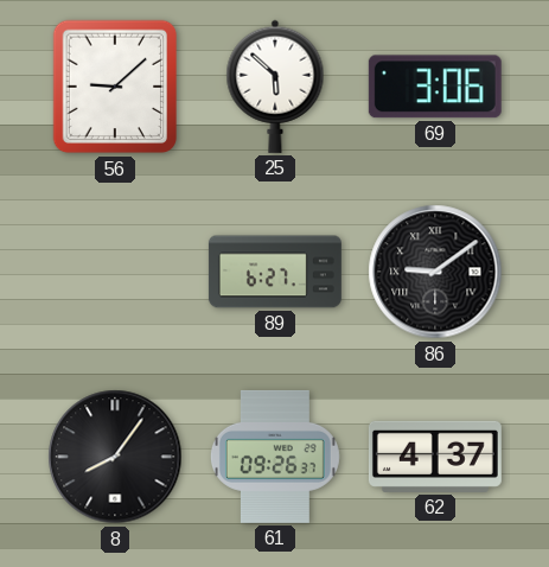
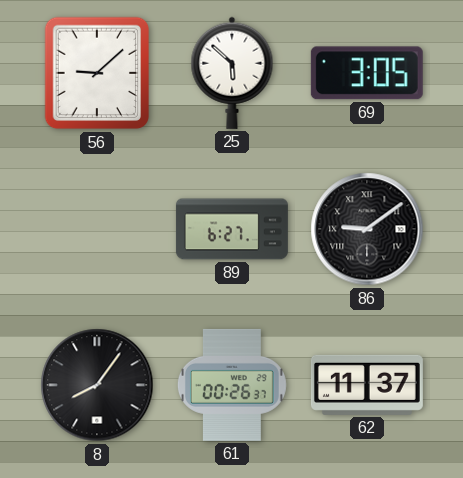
69: 3:06 -> 3:05 (367, 73)
61: 09:26 -> 00:26 (232, 385)
62: 4:37 -> 11:37 (367, 385)
